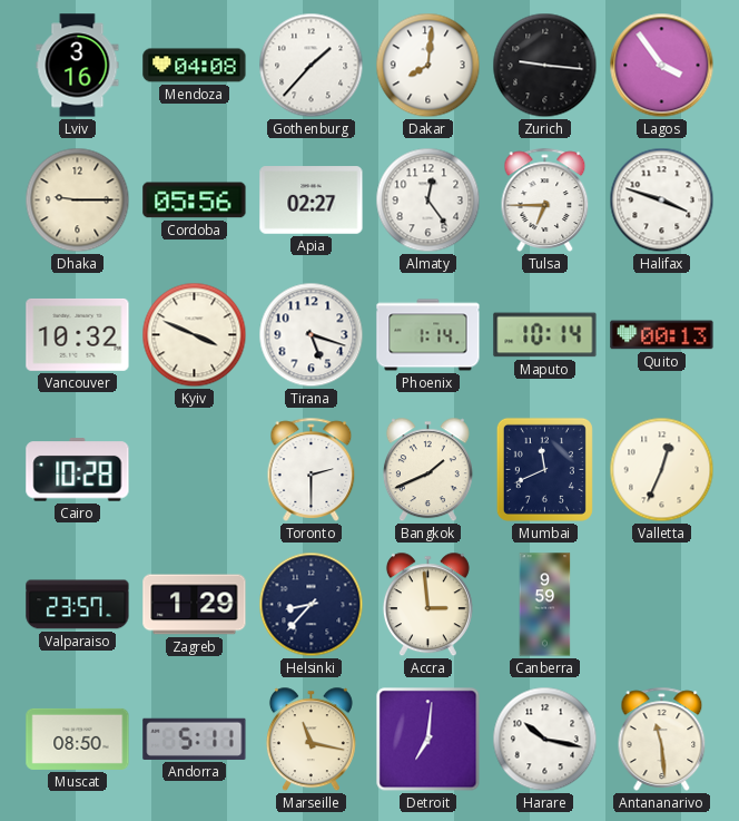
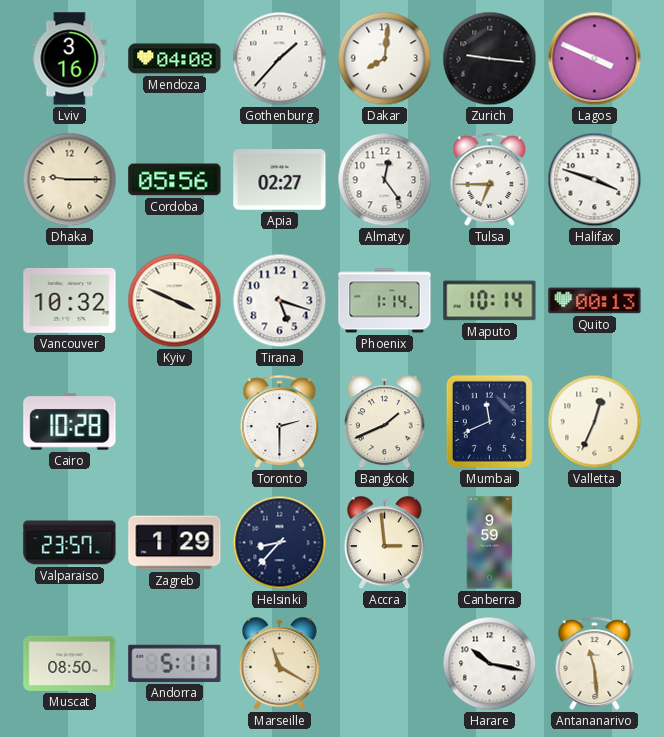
Lagos: 3:54 -> 3:49 (595, 59)
Marseille: 11:17 -> 11:20 (279, 664)
Detroit: 7:01 -> none (428, 740)
